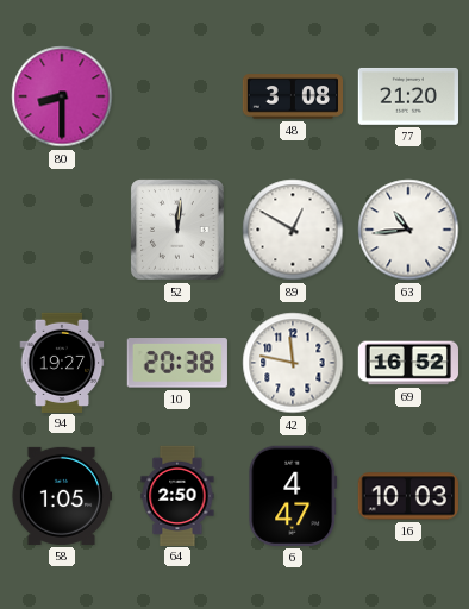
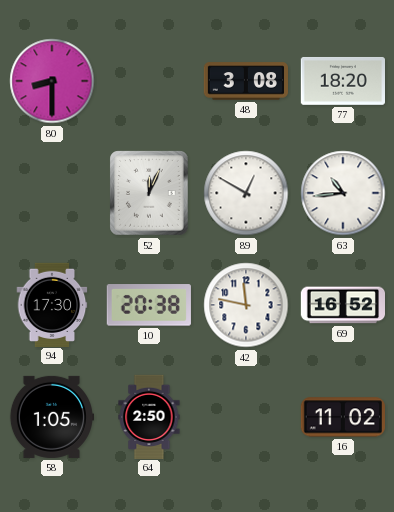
77: 21:20 -> 18:20 (342, 81)
52: 12:01 -> 12:04 (149, 193)
94: 19:27 -> 17:30 (52, 304)
6: 4:47 -> none (293, 496)
16: 10:03 -> 11:02 (343, 417)
